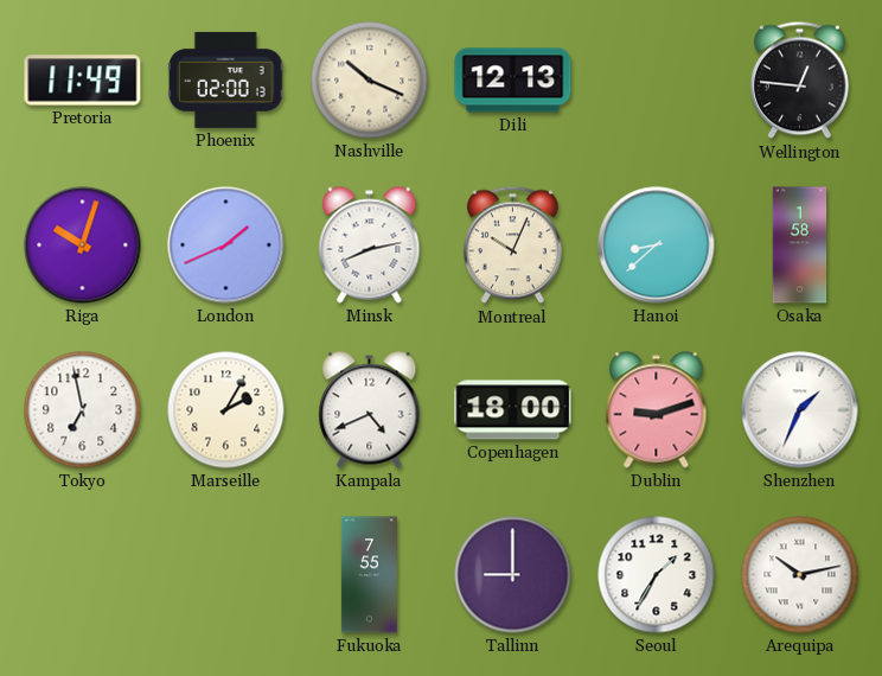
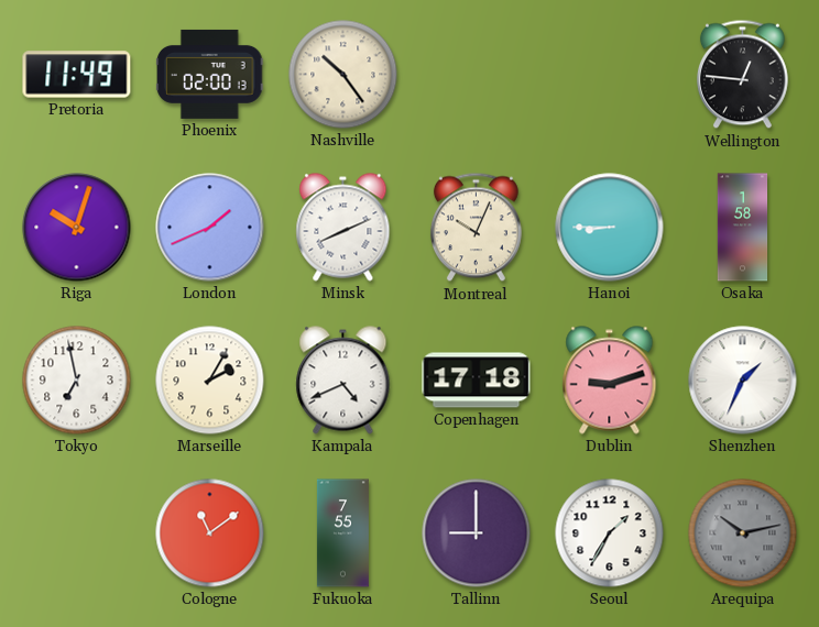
Nashville: 10:19 -> 10:24 (343, 75)
Dili: 12:13 -> none (513, 81)
Minsk: 8:13 -> 8:11 (343, 228)
Hanoi: 8:38 -> 8:45 (610, 228)
Copenhagen: 18:00 -> 17:18 (477, 381)
Cologne: none -> 11:09 (210, 533)
Arequipa dial: white -> grey (743, 533)
